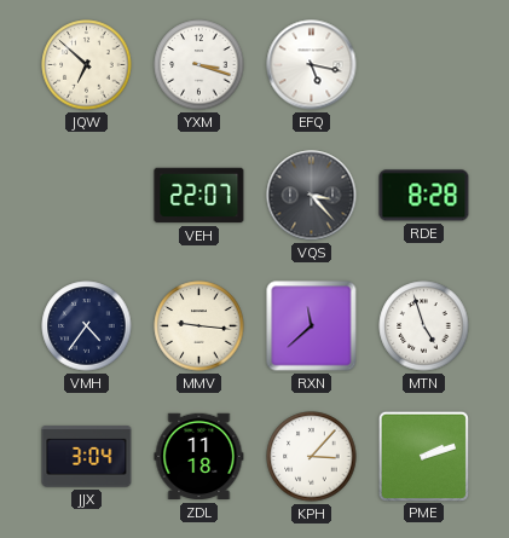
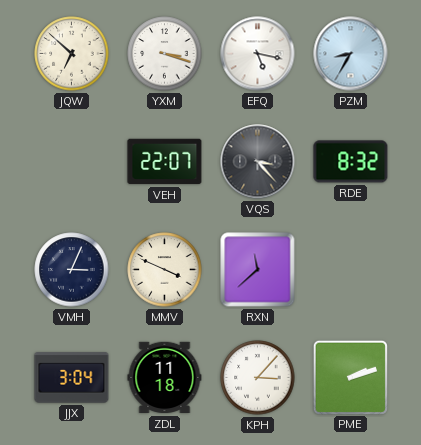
PZM: none -> 8:35 (351, 54)
RDE: 8:28 -> 8:32 (351, 162)
VMH: 4:36 -> 3:04 (72, 270)
MMV: 9:16 -> 3:49 (165, 270)
MTN: 4:57 -> none (424, 326)
